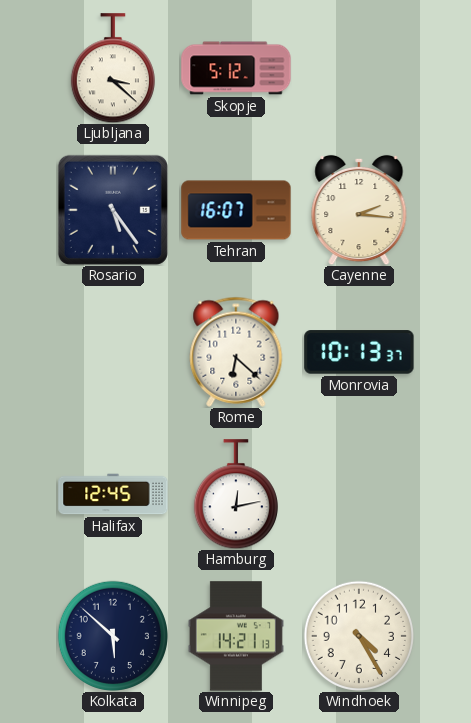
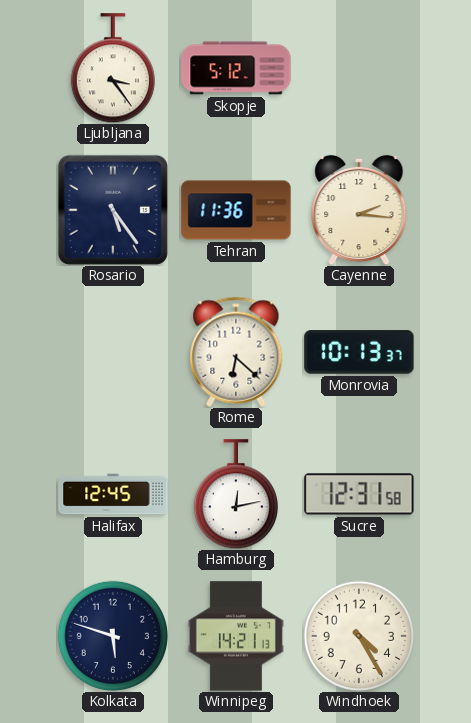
Ljubljana: 3:22 -> 3:24 (113, 68)
Tehran: 16:07 -> 11:36 (236, 210)
Sucre: none -> 12:31 (359, 494)
Kolkata: 5:52 -> 5:48 (112, 635)
